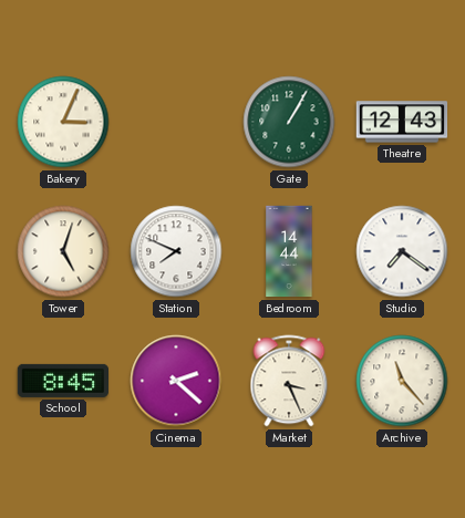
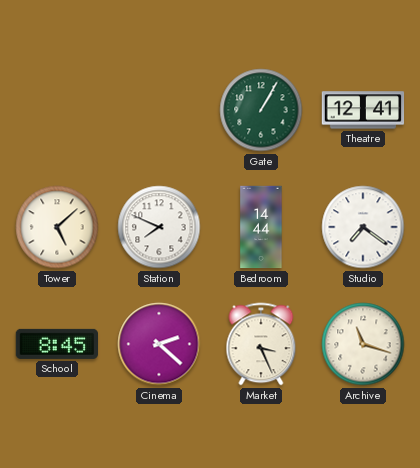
Bakery: 3:04 -> none (63, 122)
Theatre: 12:43 -> 12:41 (363, 110)
Tower: 5:03 -> 5:08 (57, 227)
Archive: 11:23 -> 11:18 (363, 344)
